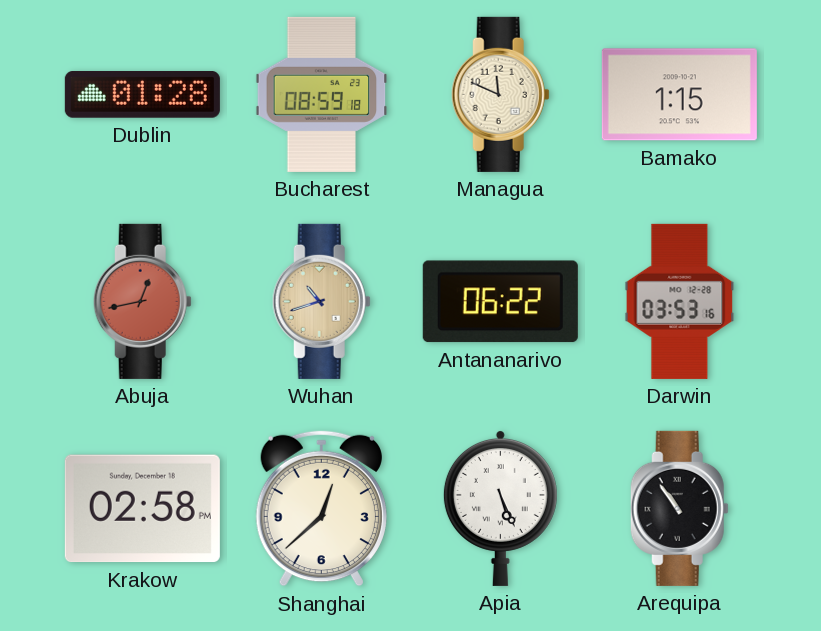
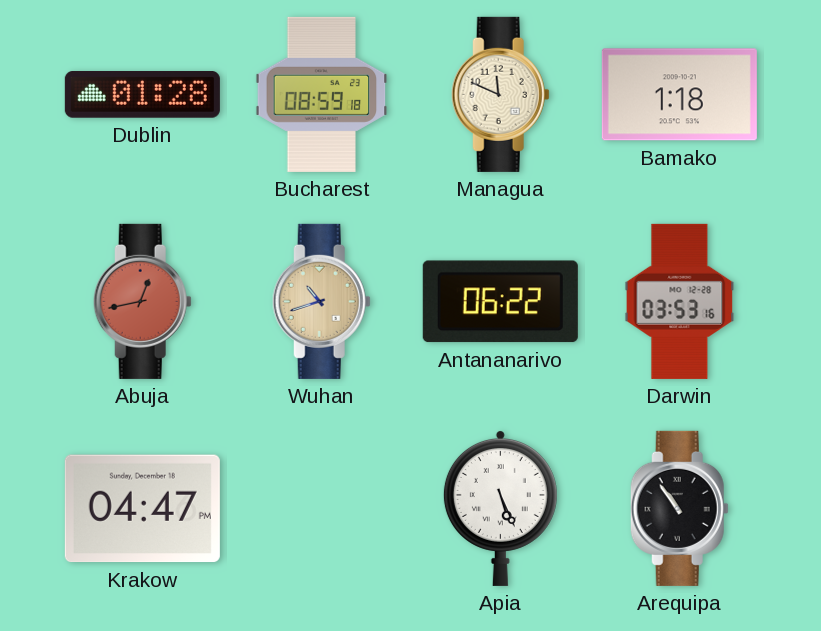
Bamako: 1:15 -> 1:18 (679, 95)
Krakow: 02:58 -> 04:47 (142, 509)
Shanghai: 12:38 -> none (321, 509)
